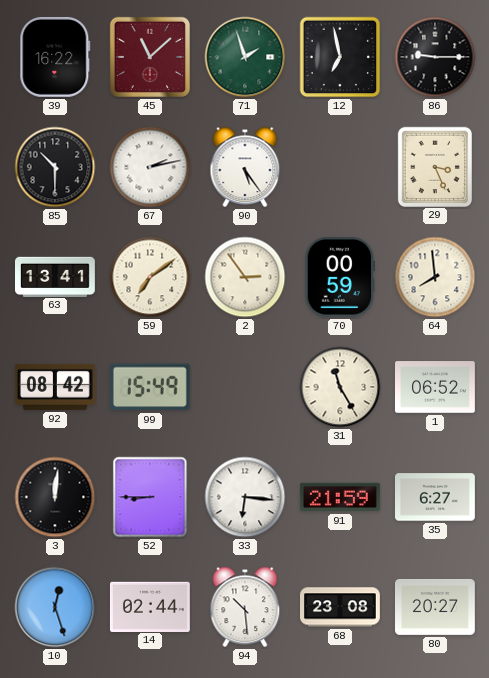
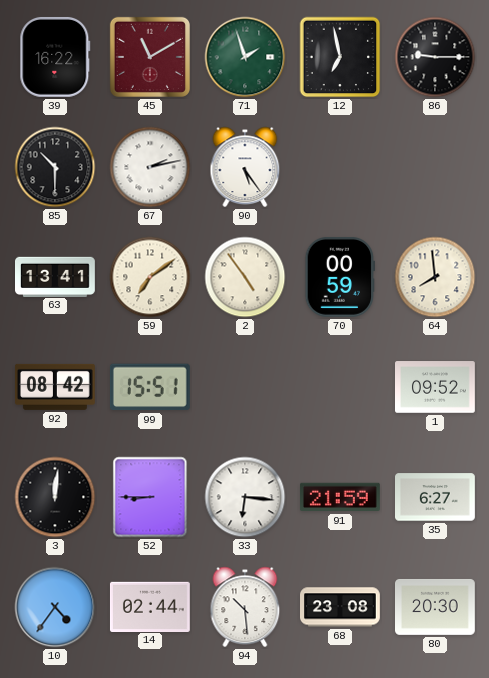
45: 11:08 -> 11:10 (150, 57)
29: 3:26 -> none (434, 166)
2: 2:54 -> 4:54 (245, 277)
99: 15:49 -> 15:51 (150, 387)
31: 11:25 -> none (340, 387)
1: 06:52 -> 09:52 (436, 387)
10: 12:27 -> 4:36 (55, 607)
80: 20:27 -> 20:30 (436, 607)
